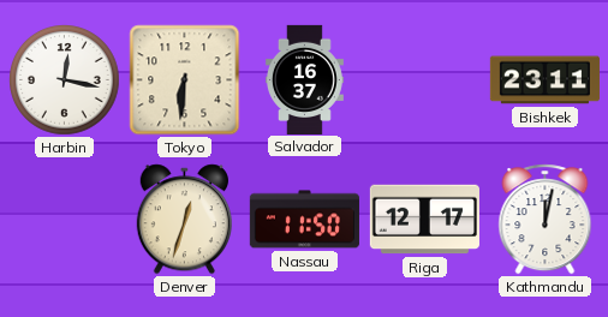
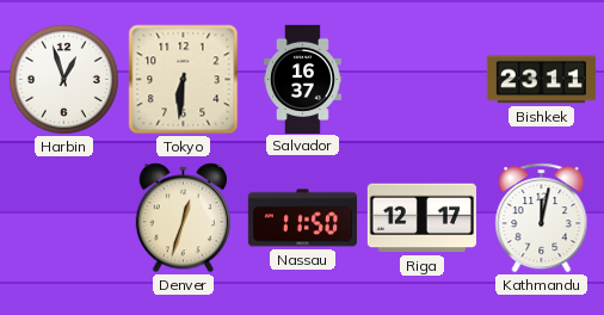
Harbin: 12:17 -> 12:57 (64, 80)
